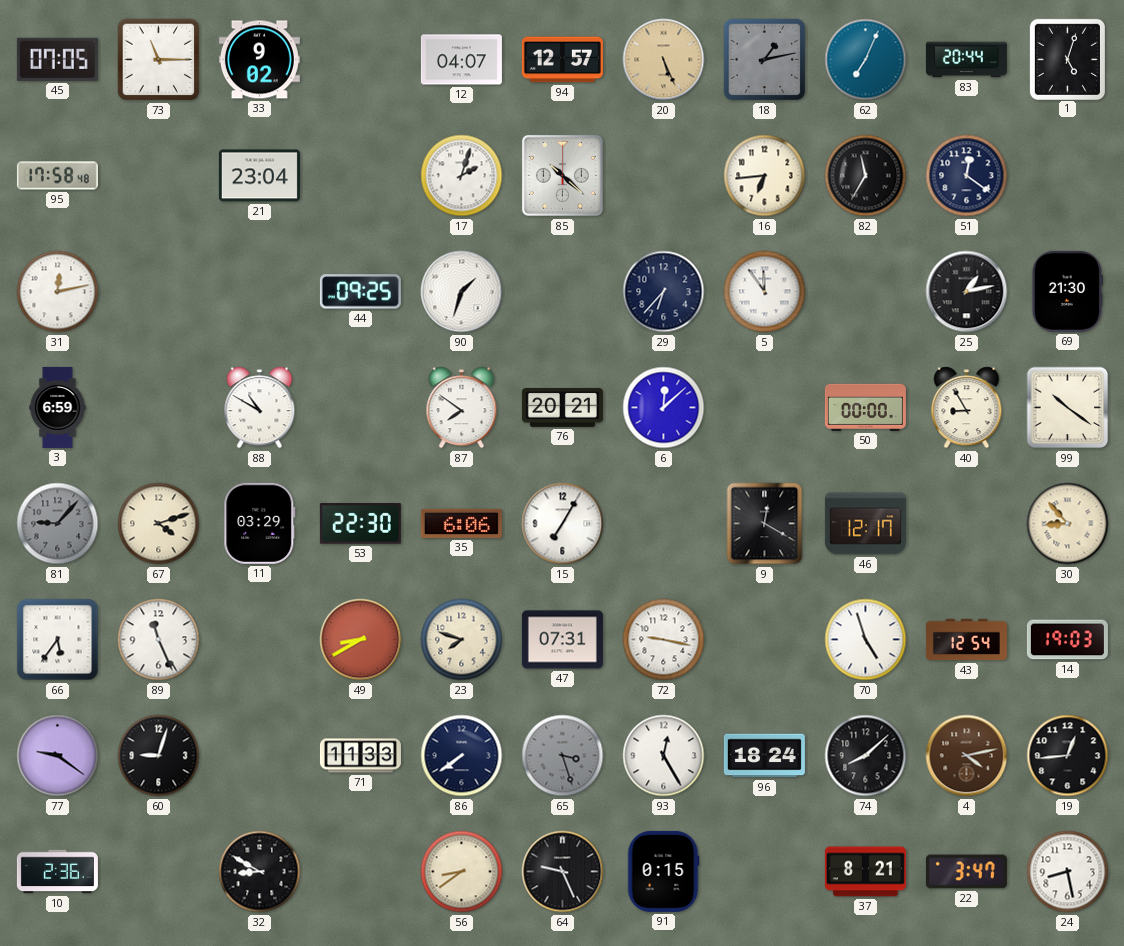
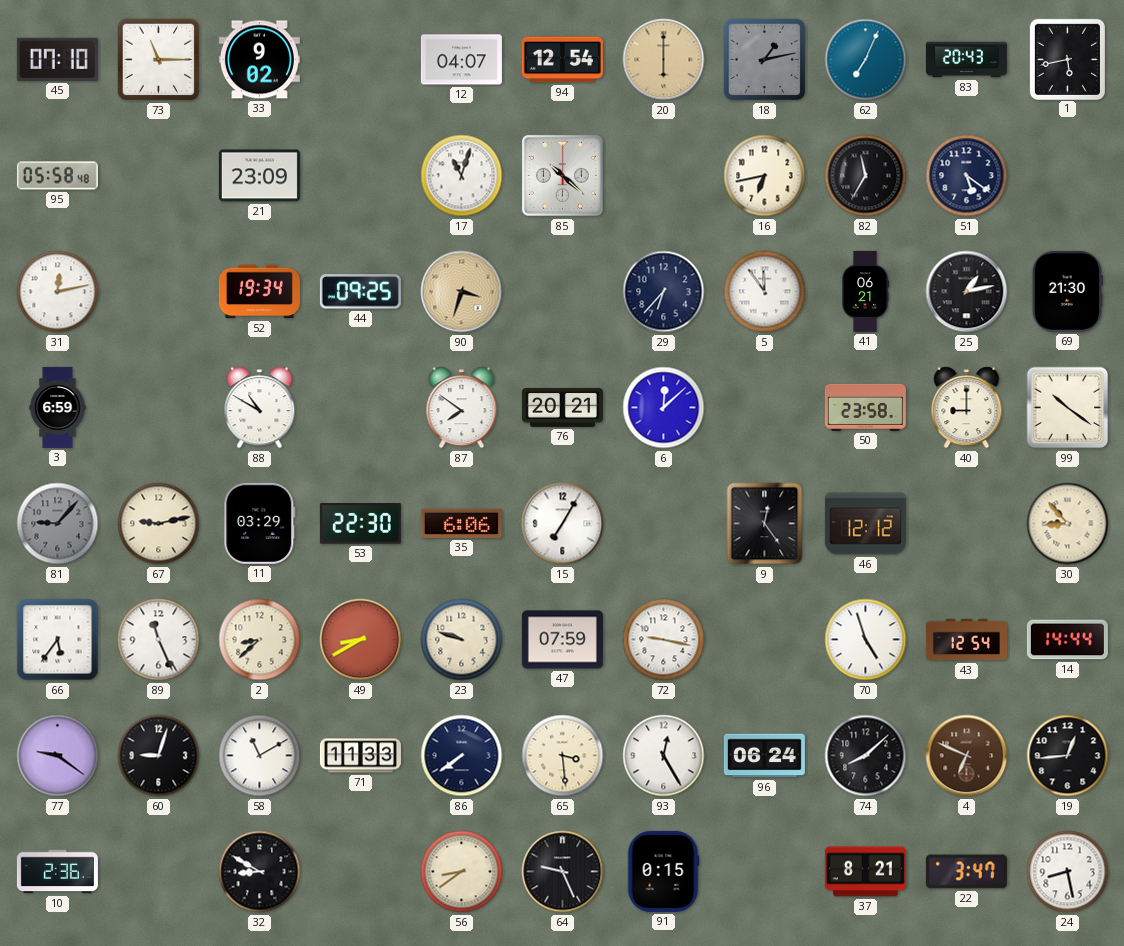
45: 07:05 -> 07:10 (57, 59)
94: 12:57 -> 12:54 (562, 60)
20: 5:26 -> 6:00 (664, 60)
83: 20:44 -> 20:43 (966, 60)
1: 5:03 -> 5:43 (1067, 59)
95: 17:58 -> 05:58 (57, 176)
21: 23:04 -> 23:09 (259, 176)
17: 2:03 -> 11:03 (462, 176)
16: 6:44 -> 6:43 (765, 176)
51: 12:21 -> 5:21 (967, 176)
52: none -> 19:34 (259, 292)
90: 1:33 -> 3:33 (462, 292)
90 dial: white -> champagne (462, 292)
41: none -> 06:21 (866, 291)
50: 00:00 -> 23:58 (865, 407)
40: 8:55 -> 9:00 (967, 408)
67: 4:12 -> 9:13 (159, 524)
9: 12:20 -> 12:24 (765, 524)
46: 12:17 -> 12:12 (865, 524)
2: none -> 8:38 (260, 640)
23: 7:48 -> 9:48 (462, 640)
47: 07:31 -> 07:59 (562, 640)
14: 19:03 -> 14:44 (1067, 640)
58: none -> 11:10 (260, 756)
65: 3:27 -> 3:29 (563, 756)
65 dial: grey -> cream (563, 756)
96: 18:24 -> 06:24 (764, 756)
4: 4:13 -> 6:49 (967, 756)
